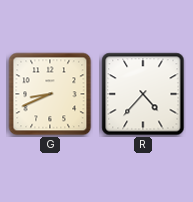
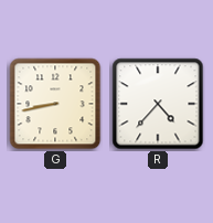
G: 8:41 -> 8:43 (55, 104)
